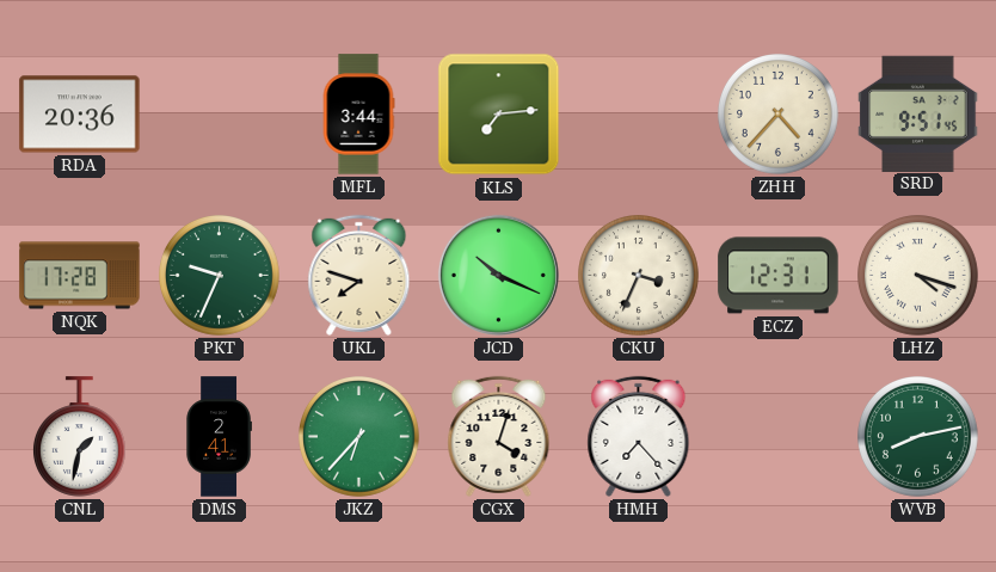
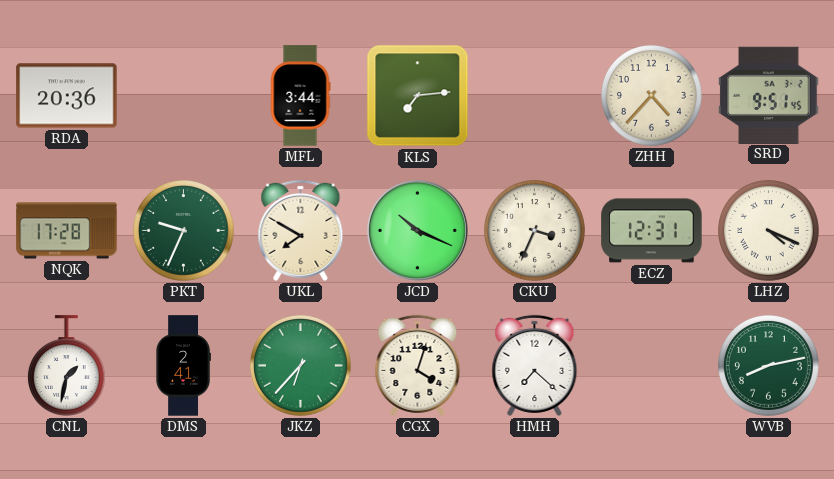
UKL: 7:48 -> 7:50 (301, 230)
LHZ: 4:18 -> 4:19 (769, 231)
HMH: 7:23 -> 7:22 (535, 365)
